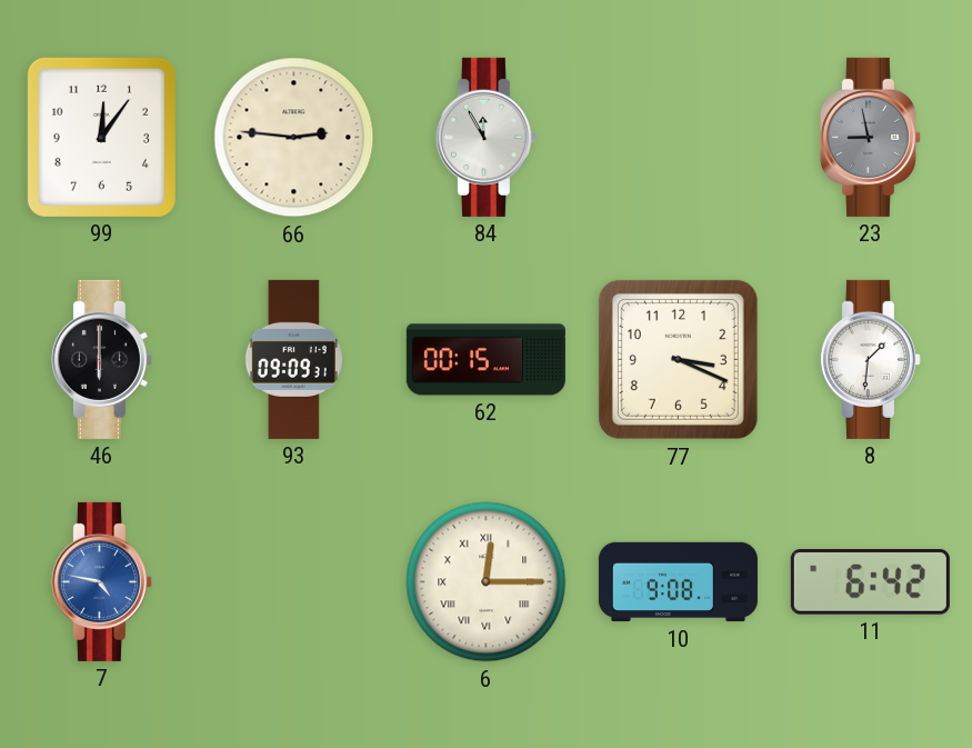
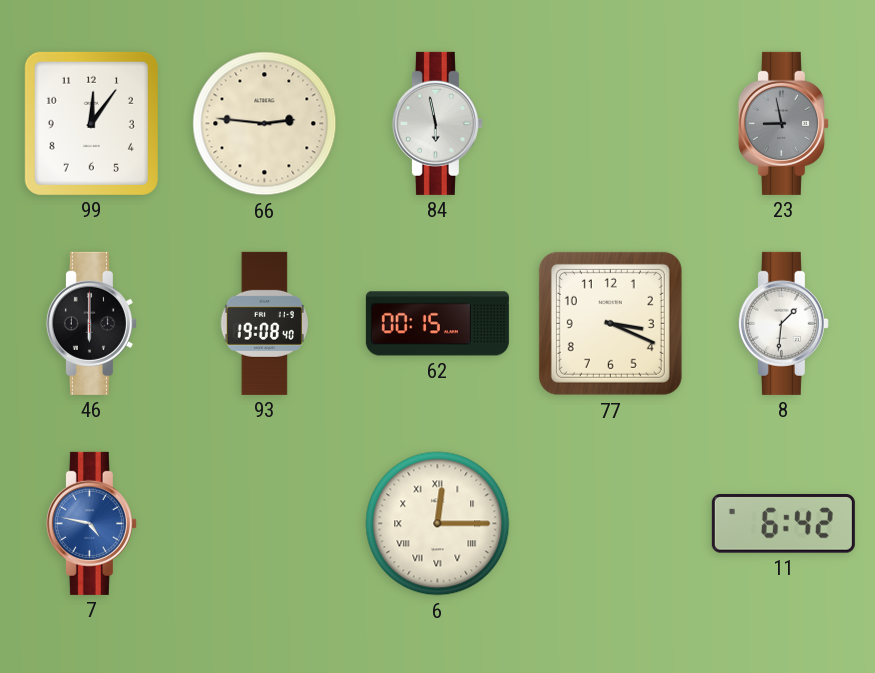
84: 11:55 -> 5:58 (437, 123)
93: 09:09 -> 19:08 (264, 323)
10: 9:08 -> none (678, 582)
